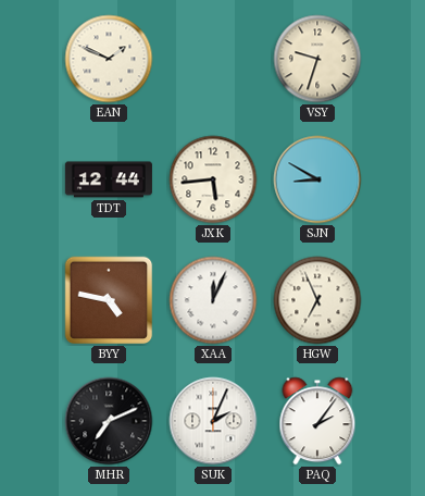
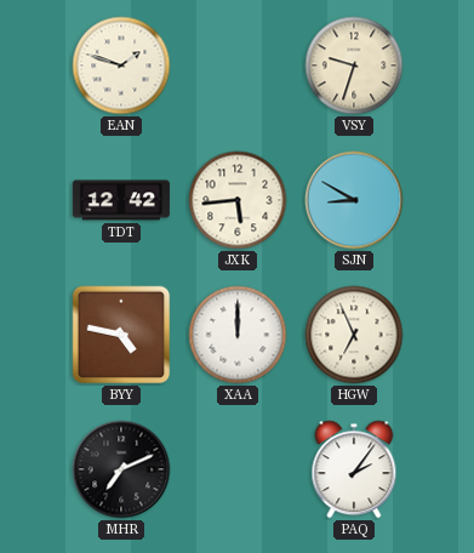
EAN: 1:49 -> 1:48 (121, 65)
TDT: 12:44 -> 12:42 (121, 200)
XAA: 12:04 -> 12:00 (238, 335)
SUK: 2:04 -> none (213, 421)
